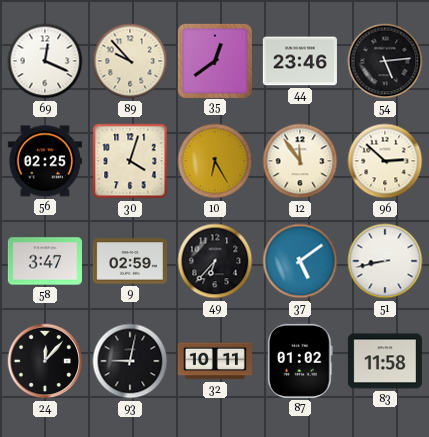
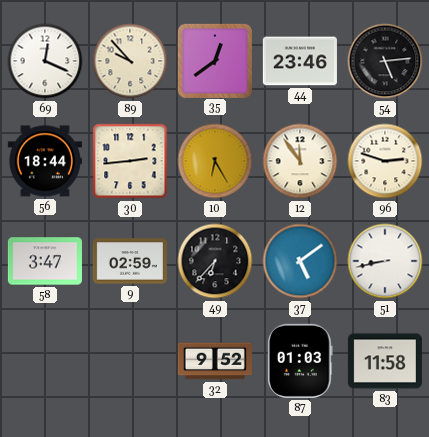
56: 02:25 -> 18:44 (45, 161)
30: 4:03 -> 2:44 (130, 161)
96: 2:52 -> 2:48 (385, 161)
24: 12:07 -> none (45, 361)
93: 9:02 -> none (130, 361)
32: 10:11 -> 9:52 (215, 361)
87: 01:02 -> 01:03 (300, 361)
